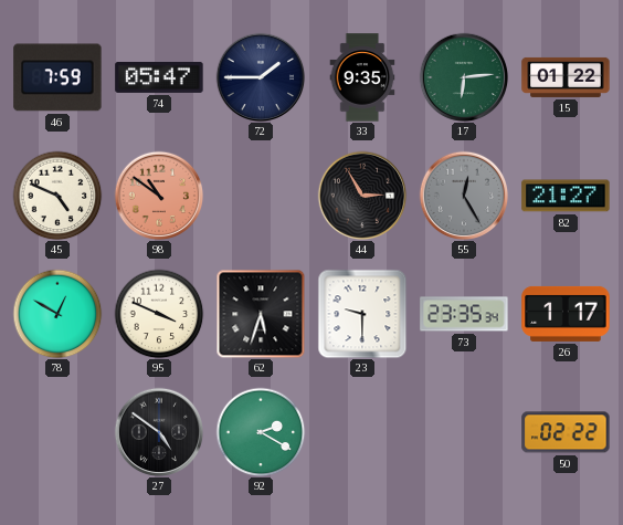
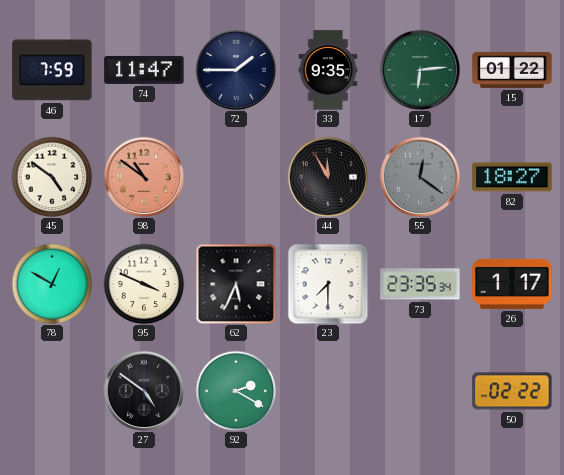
74: 05:47 -> 11:47 (144, 70)
45: 4:49 -> 4:51 (52, 177)
44: 2:55 -> 11:55 (328, 177)
55: 12:25 -> 12:21 (420, 177)
82: 21:27 -> 18:27 (512, 177)
62: 5:33 -> 5:34 (236, 284)
23: 9:30 -> 7:30 (328, 284)
